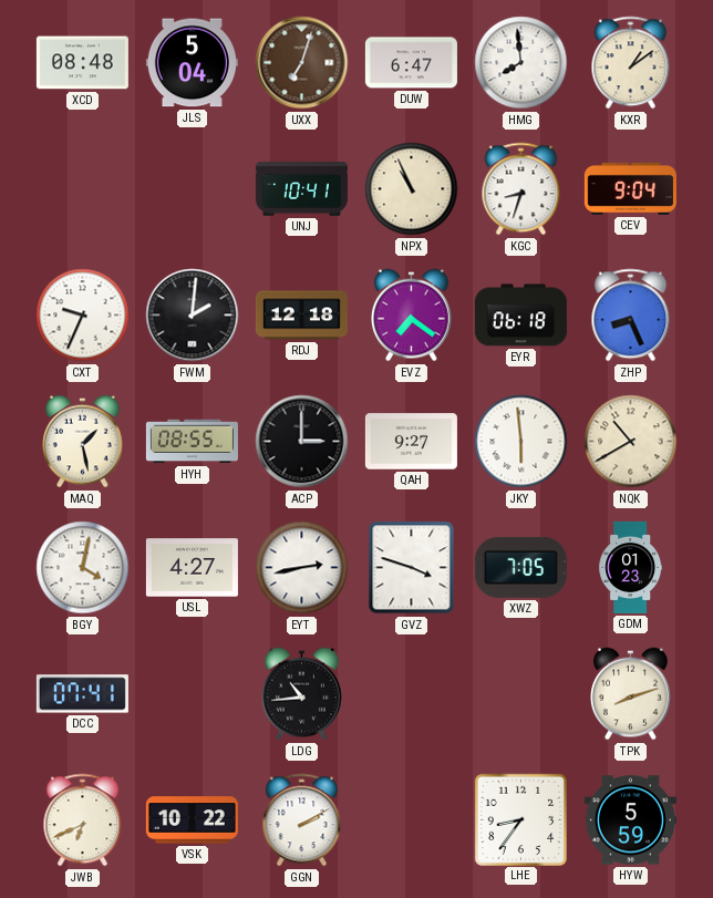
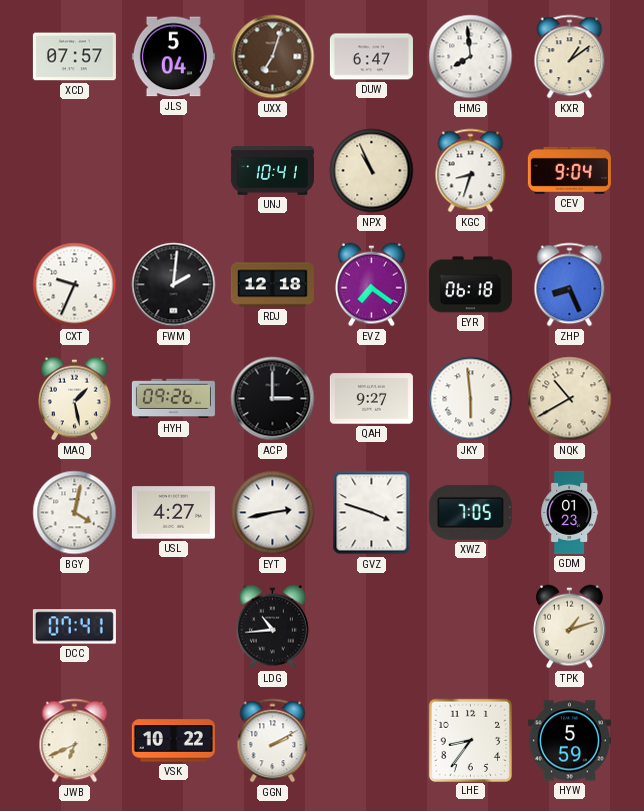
XCD: 08:48 -> 07:57 (74, 57)
HYH: 08:55 -> 09:26 (173, 399)
TPK: 8:12 -> 1:12 (570, 627)
